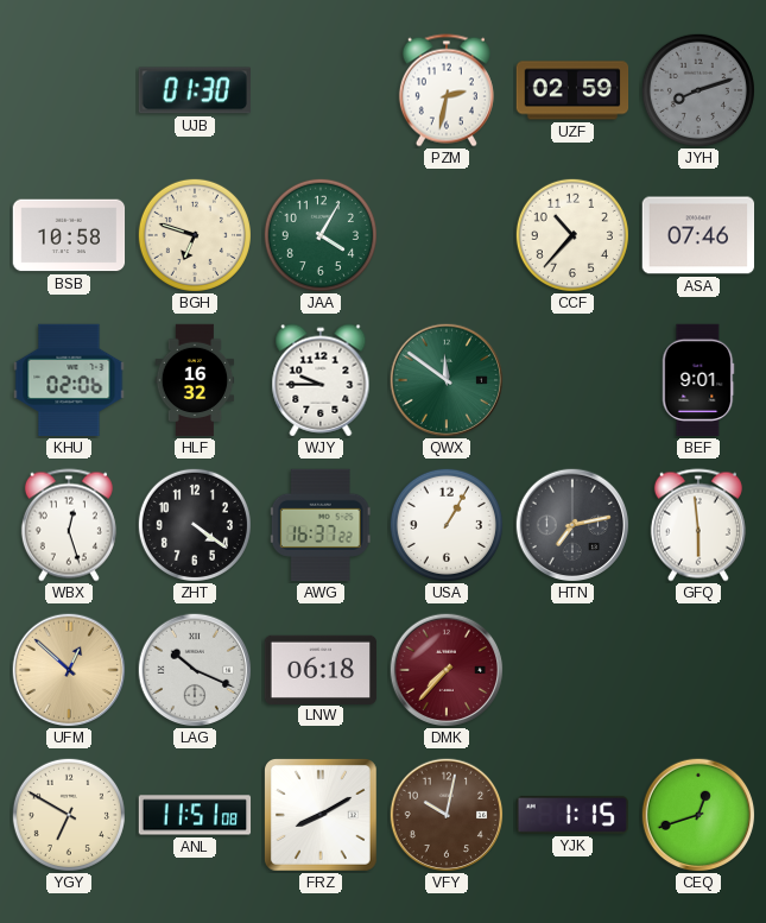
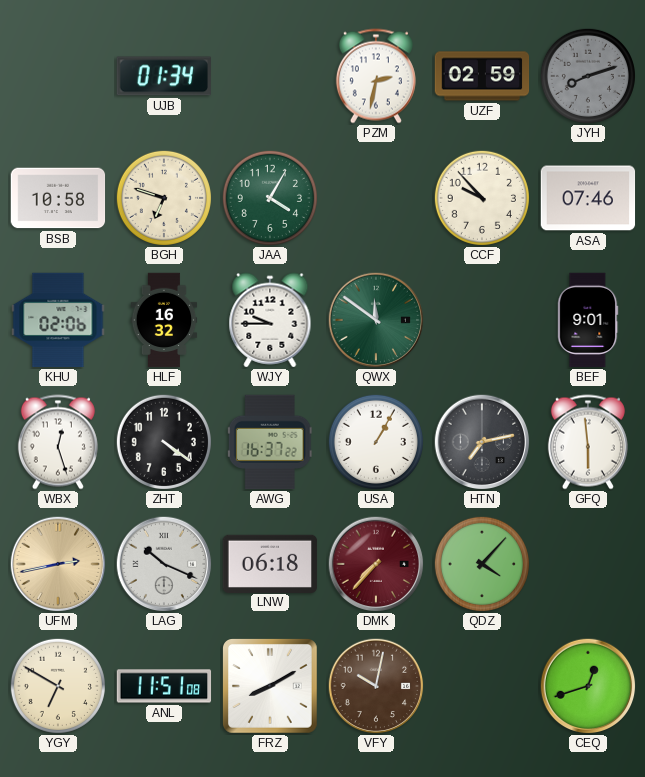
UJB: 01:30 -> 01:34 (164, 76)
CCF: 10:37 -> 9:53 (482, 198)
UFM: 12:52 -> 2:43 (58, 564)
QDZ: none -> 4:07 (482, 564)
YJK: 1:15 -> none (571, 815)
